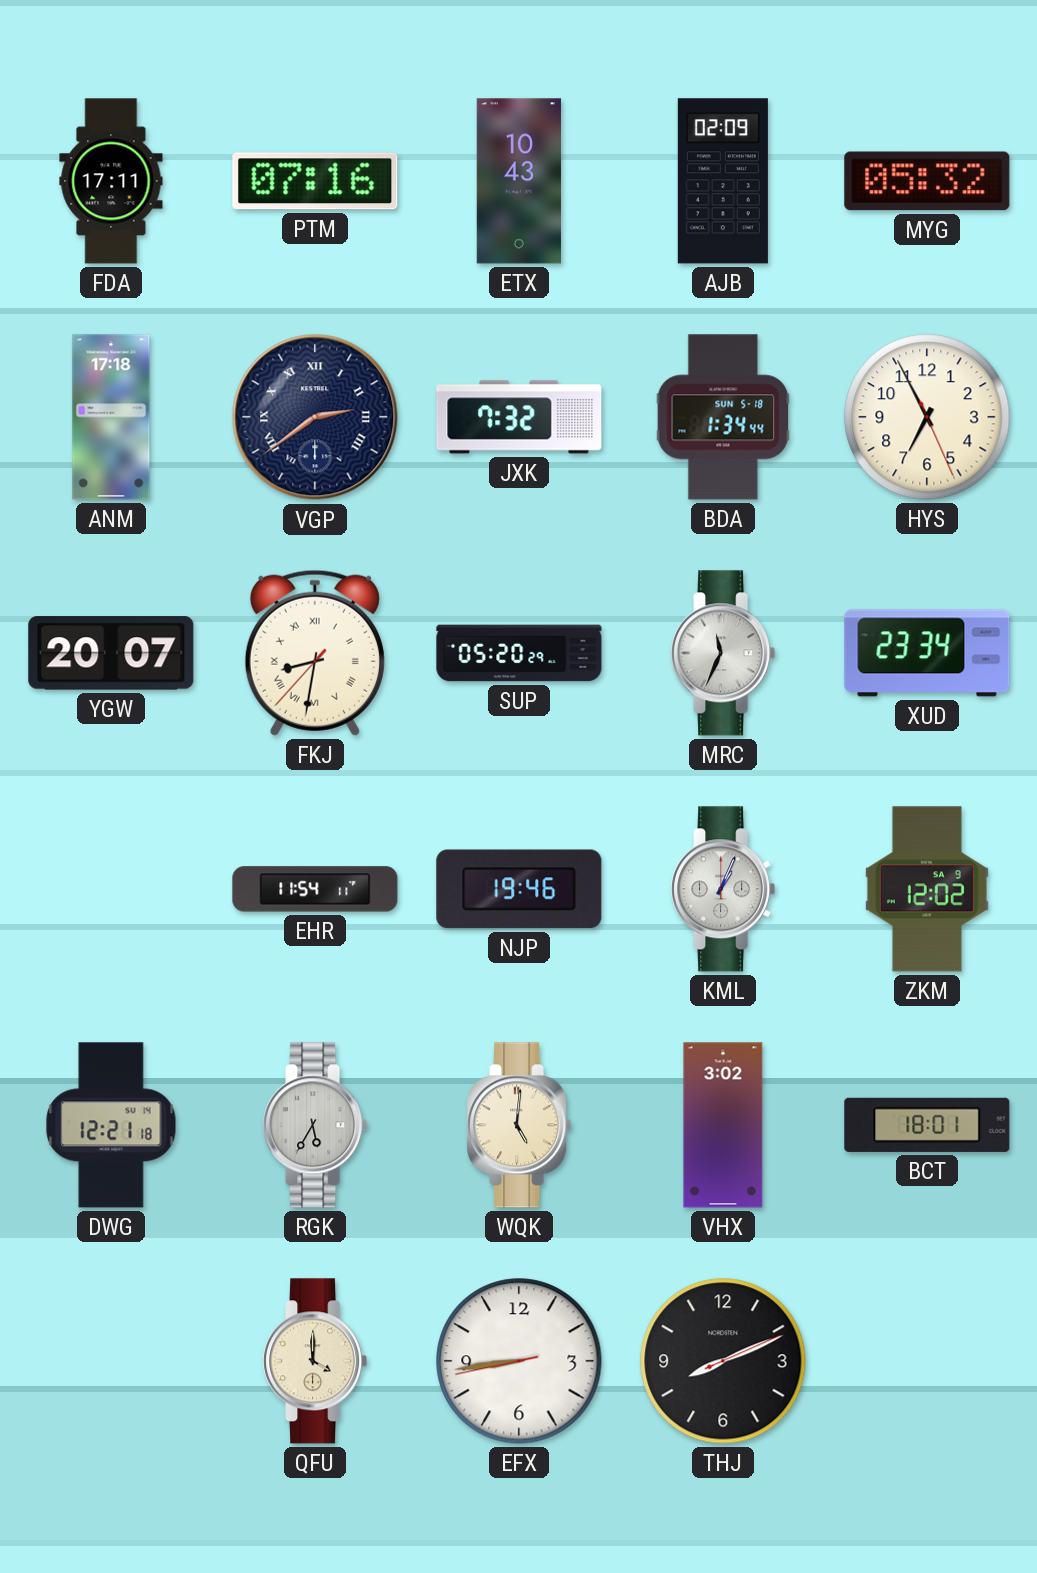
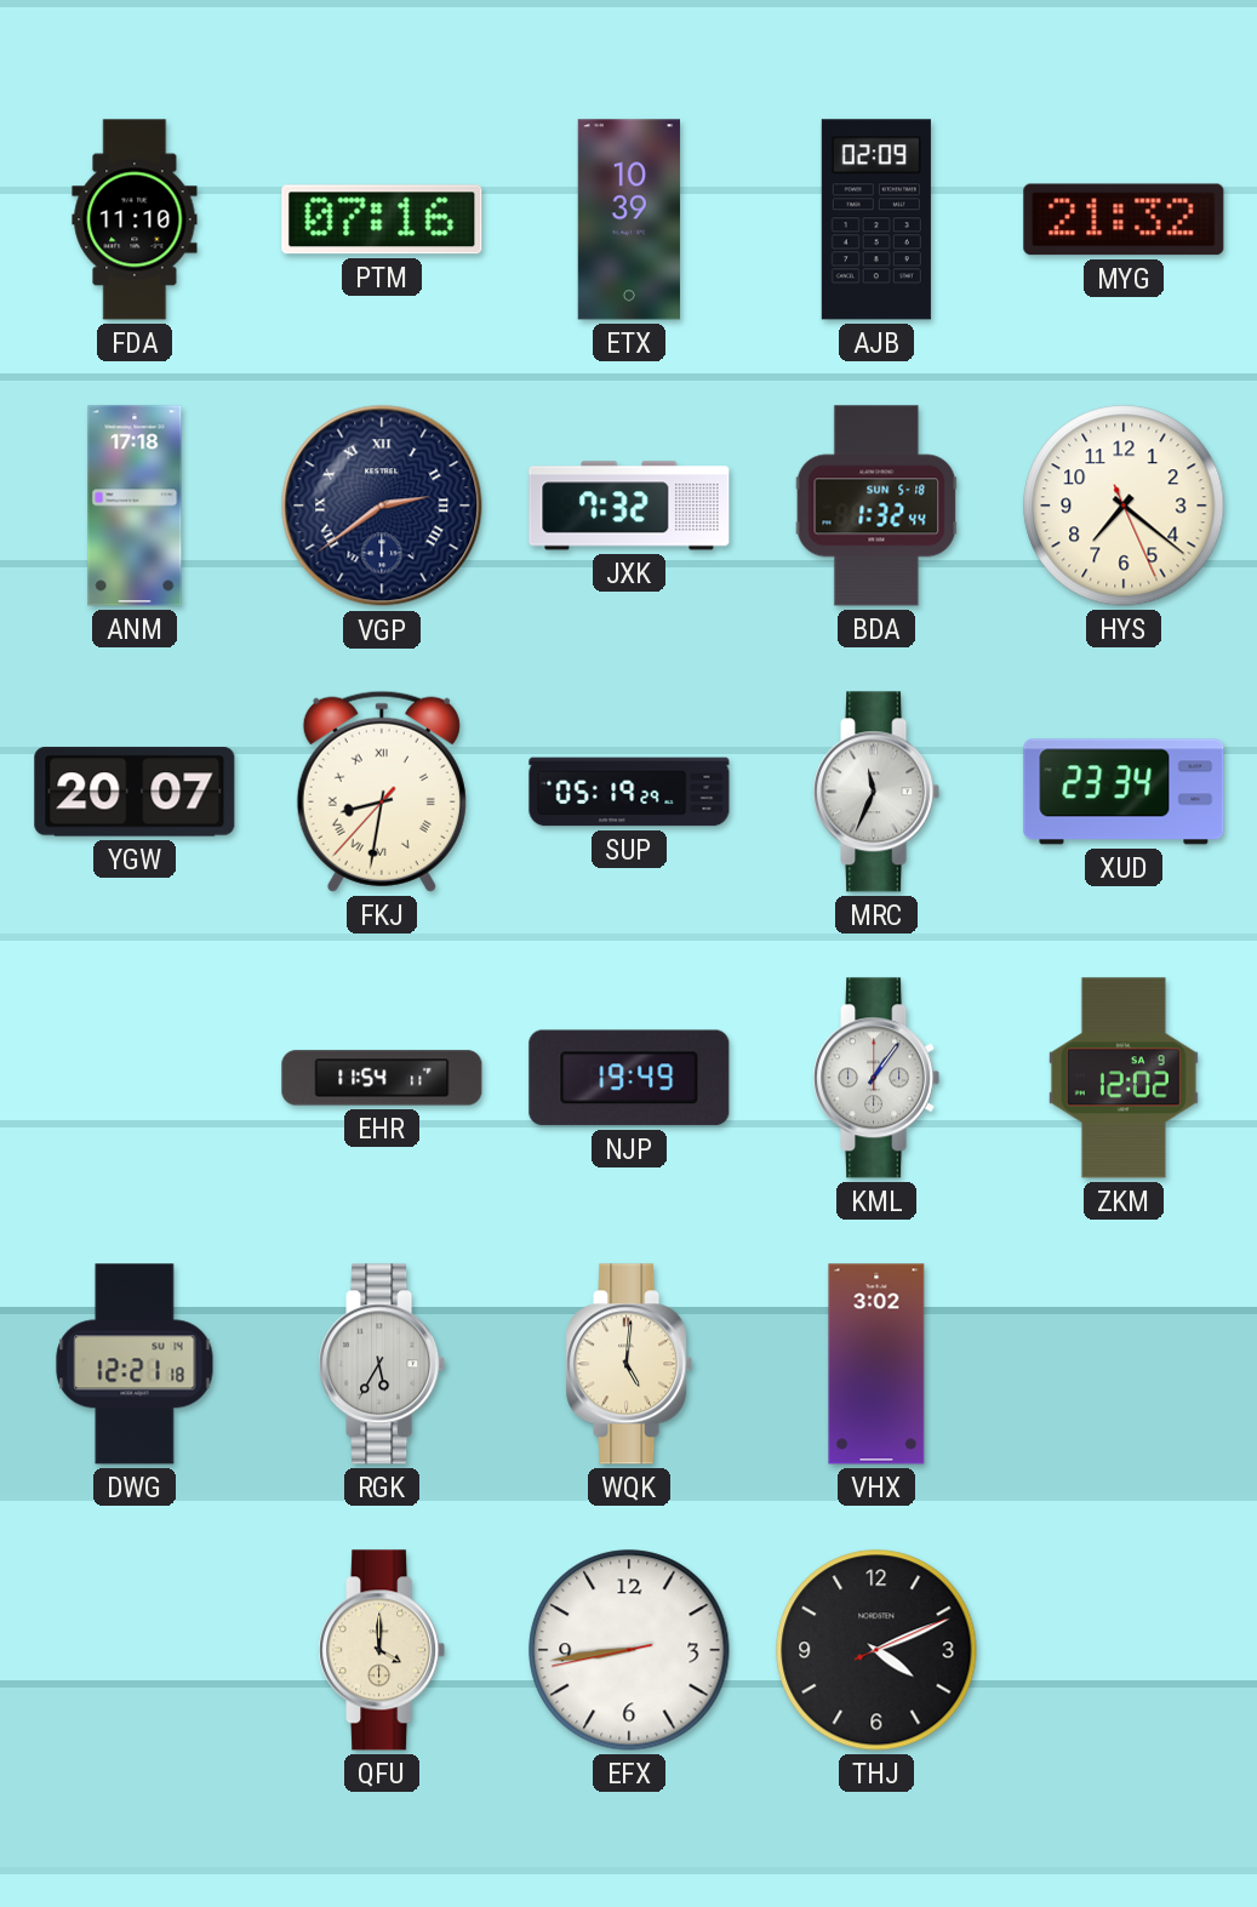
FDA: 17:11 -> 11:10 (135, 219)
ETX: 10:43 -> 10:39 (629, 219)
MYG: 05:32 -> 21:32 (1124, 219)
BDA: 1:34 -> 1:32 (876, 506)
HYS: 6:55 -> 7:21 (1124, 506)
SUP: 05:20 -> 05:19 (629, 792)
NJP: 19:46 -> 19:49 (629, 1078)
KML: 1:04 -> 1:06 (876, 1078)
BCT: 18:01 -> none (927, 1125)
THJ: 8:11 -> 4:11 (876, 1650)
